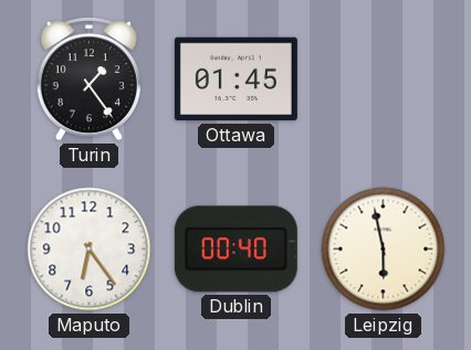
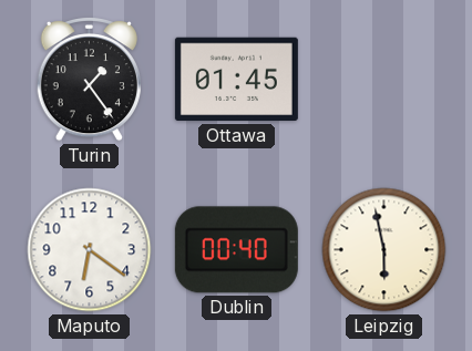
Maputo: 6:24 -> 6:21 (90, 250)
